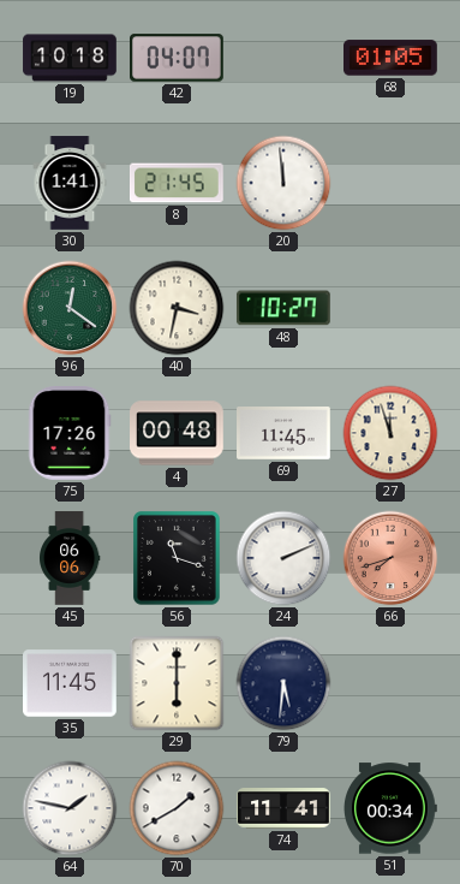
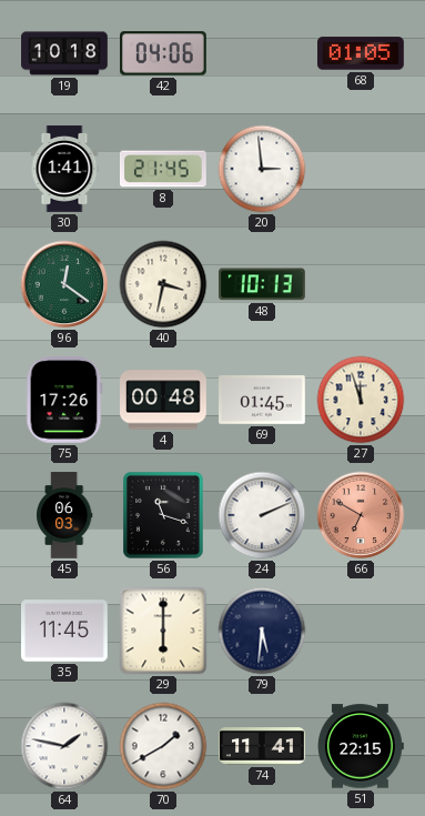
42: 04:07 -> 04:06 (164, 53)
20: 11:59 -> 2:59 (262, 169)
48: 10:27 -> 10:13 (262, 284)
69: 11:45 -> 01:45 (263, 401)
45: 06:06 -> 06:03 (64, 515)
66: 7:42 -> 6:50 (361, 515)
51: 00:34 -> 22:15 (362, 746)
